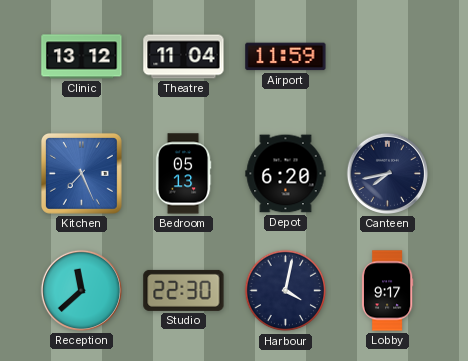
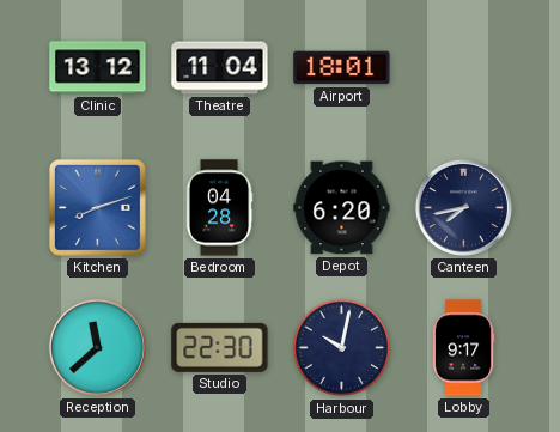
Airport: 11:59 -> 18:01 (342, 68)
Kitchen: 7:26 -> 8:12 (97, 207)
Bedroom: 05:13 -> 04:28 (219, 208)
Harbour: 4:02 -> 10:02 (342, 348)
